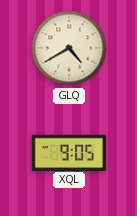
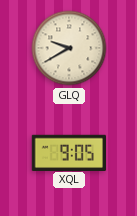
GLQ: 4:40 -> 9:40 (69, 48)
